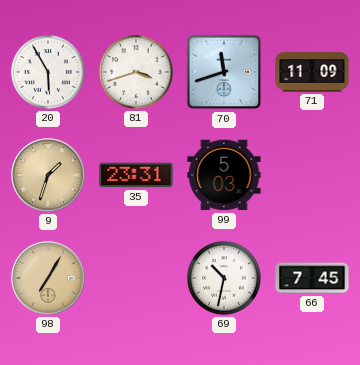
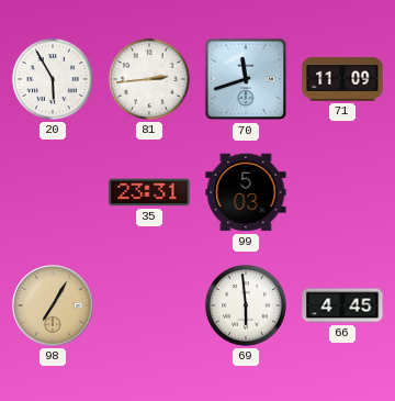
81: 3:42 -> 2:44 (149, 79)
9: 1:33 -> none (48, 175)
69: 10:32 -> 5:59 (246, 305)
66: 7:45 -> 4:45 (342, 305)
